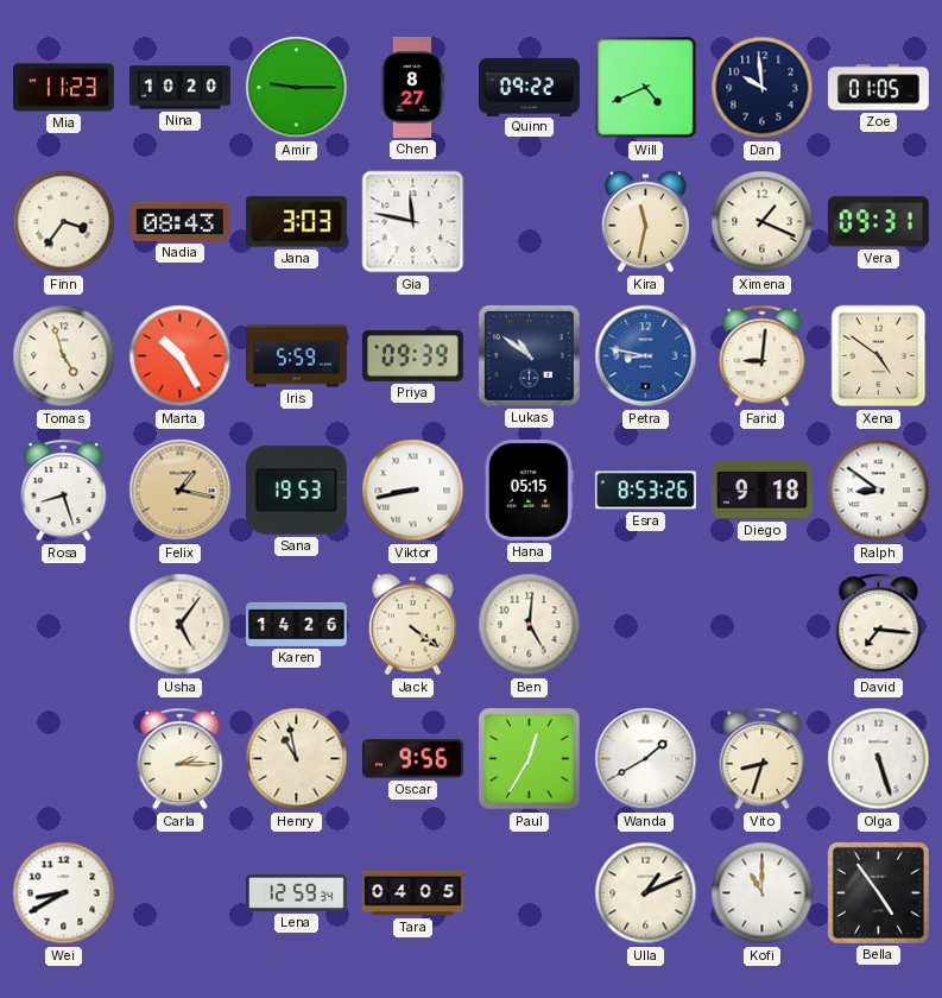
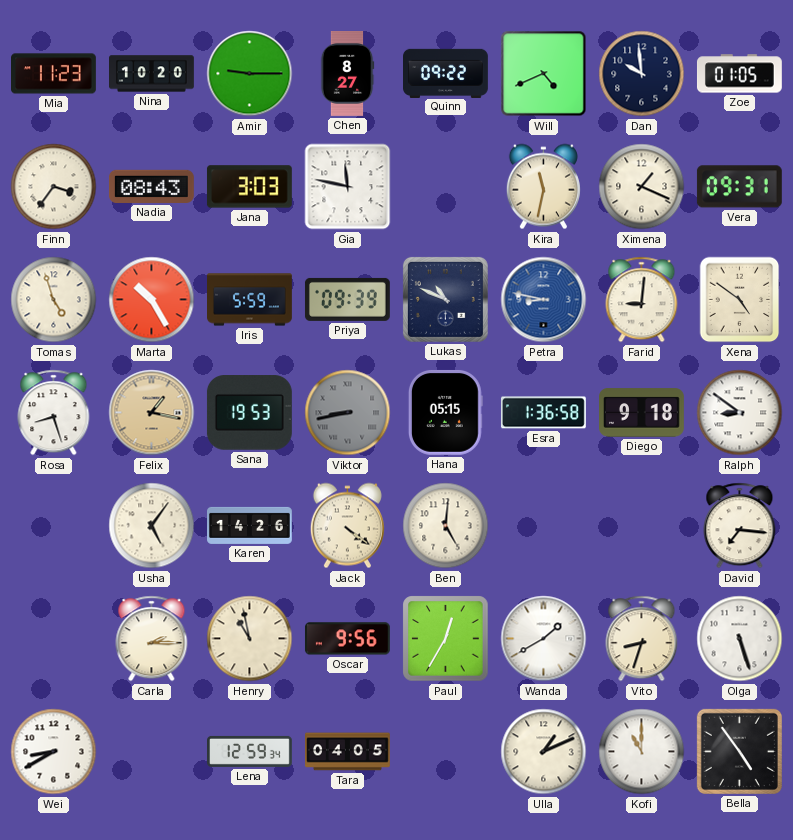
Lukas: 10:51 -> 10:49 (445, 299)
Viktor dial: white -> grey (348, 413)
Esra: 8:53 -> 1:36 (543, 413)
